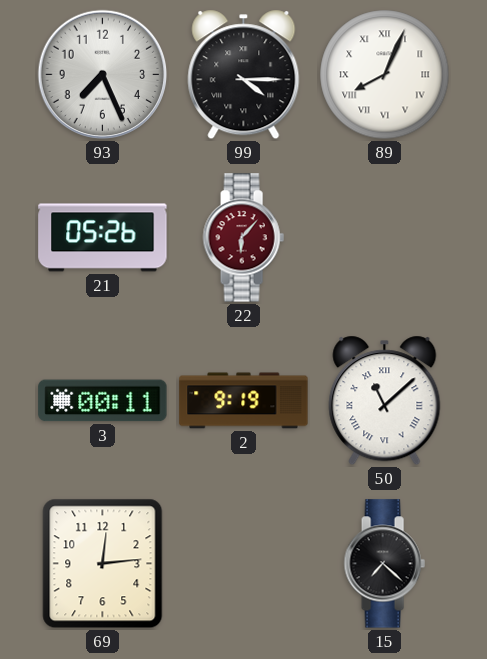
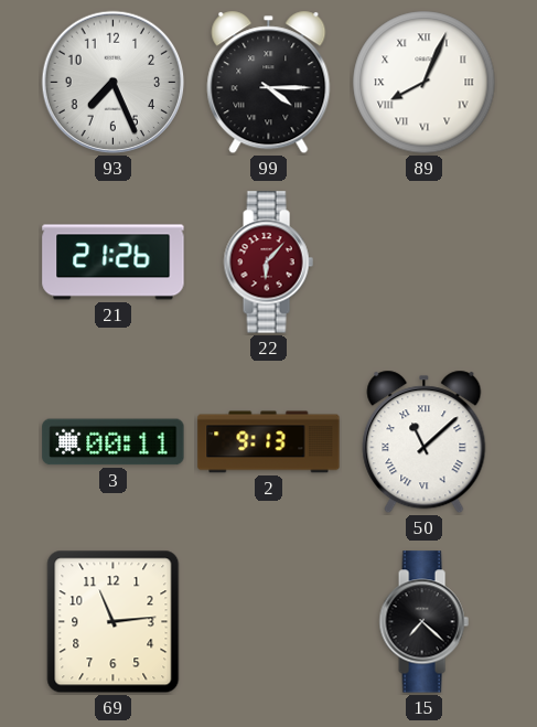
21: 05:26 -> 21:26 (114, 263)
2: 9:19 -> 9:13 (269, 442)
69: 12:14 -> 11:14 (114, 622)
